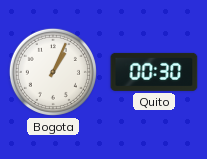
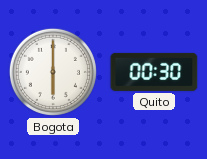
Bogota: 1:04 -> 6:00 (53, 72)
